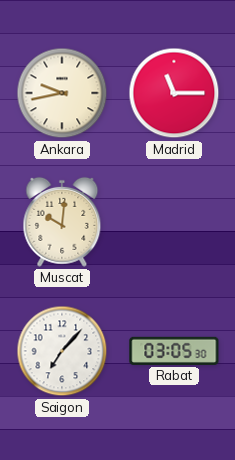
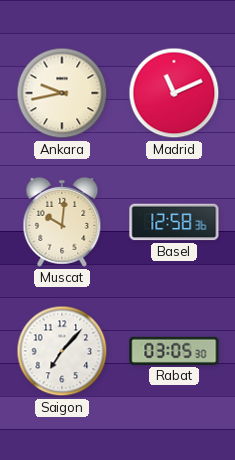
Madrid: 11:15 -> 11:11 (174, 93)
Basel: none -> 12:58 (174, 222)
